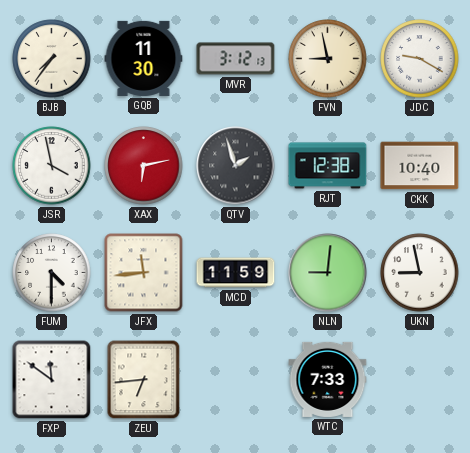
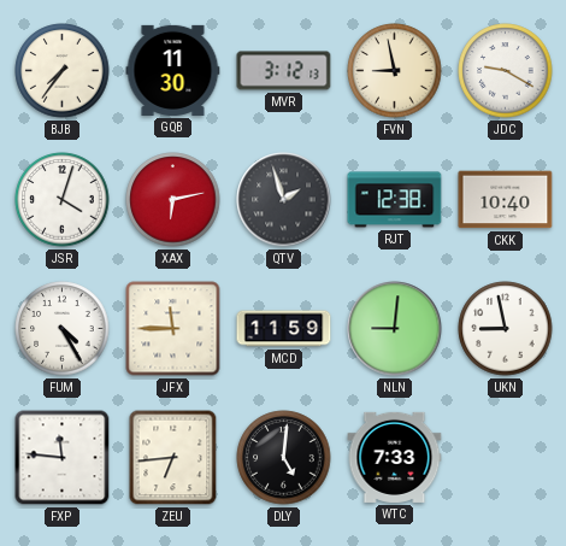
JSR: 3:58 -> 4:03 (63, 200)
FUM: 4:30 -> 4:25 (63, 329)
JFX: 11:44 -> 11:45 (173, 329)
FXP: 11:51 -> 11:46 (63, 458)
DLY: none -> 5:01 (284, 458)
